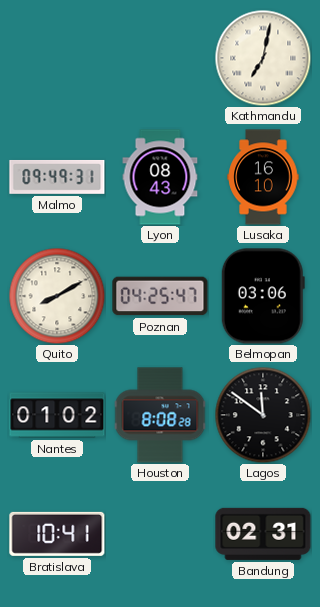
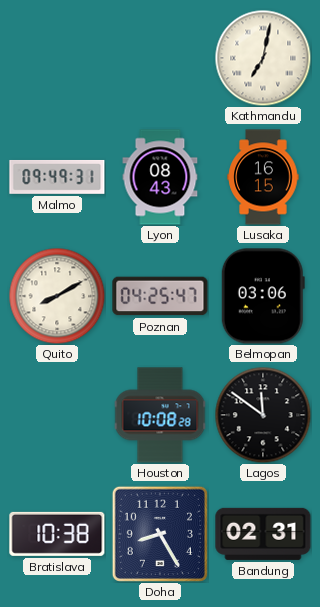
Lusaka: 16:10 -> 16:15 (263, 177)
Nantes: 01:02 -> none (57, 415)
Houston: 8:08 -> 10:08 (160, 415)
Bratislava: 10:41 -> 10:38 (57, 534)
Doha: none -> 8:25 (160, 534)
